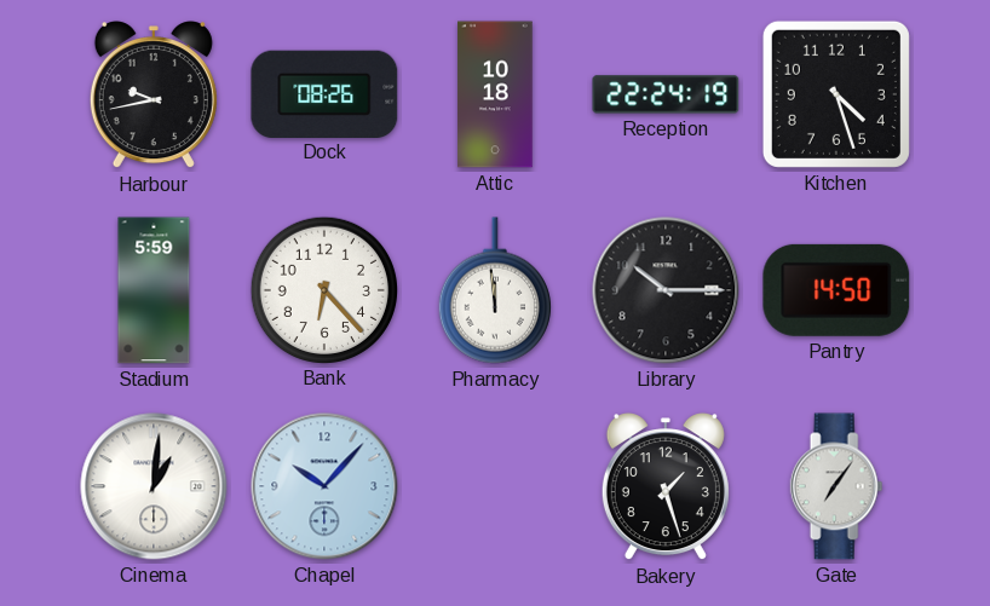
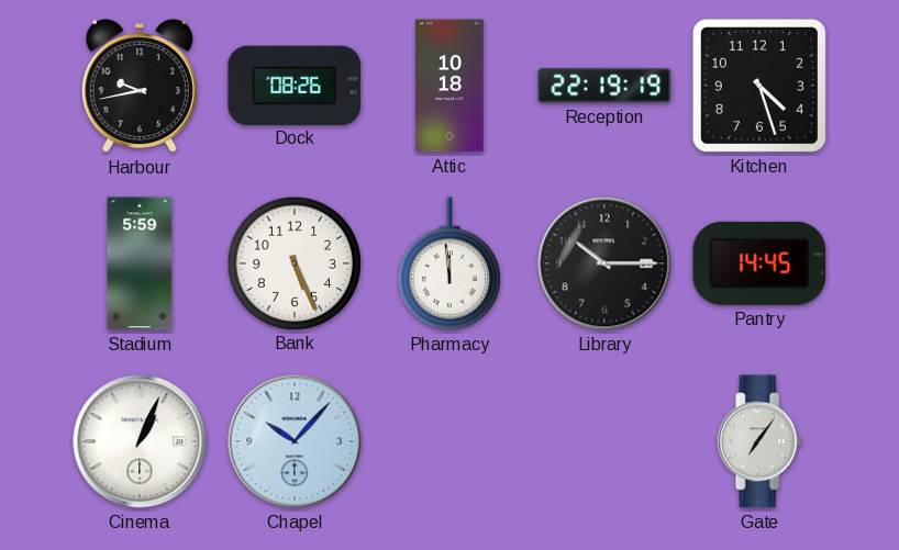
Reception: 22:24 -> 22:19 (604, 86)
Bank: 6:23 -> 5:26 (293, 262)
Pantry: 14:50 -> 14:45 (759, 263)
Cinema: 1:01 -> 1:04 (140, 441)
Bakery: 1:27 -> none (666, 487)
